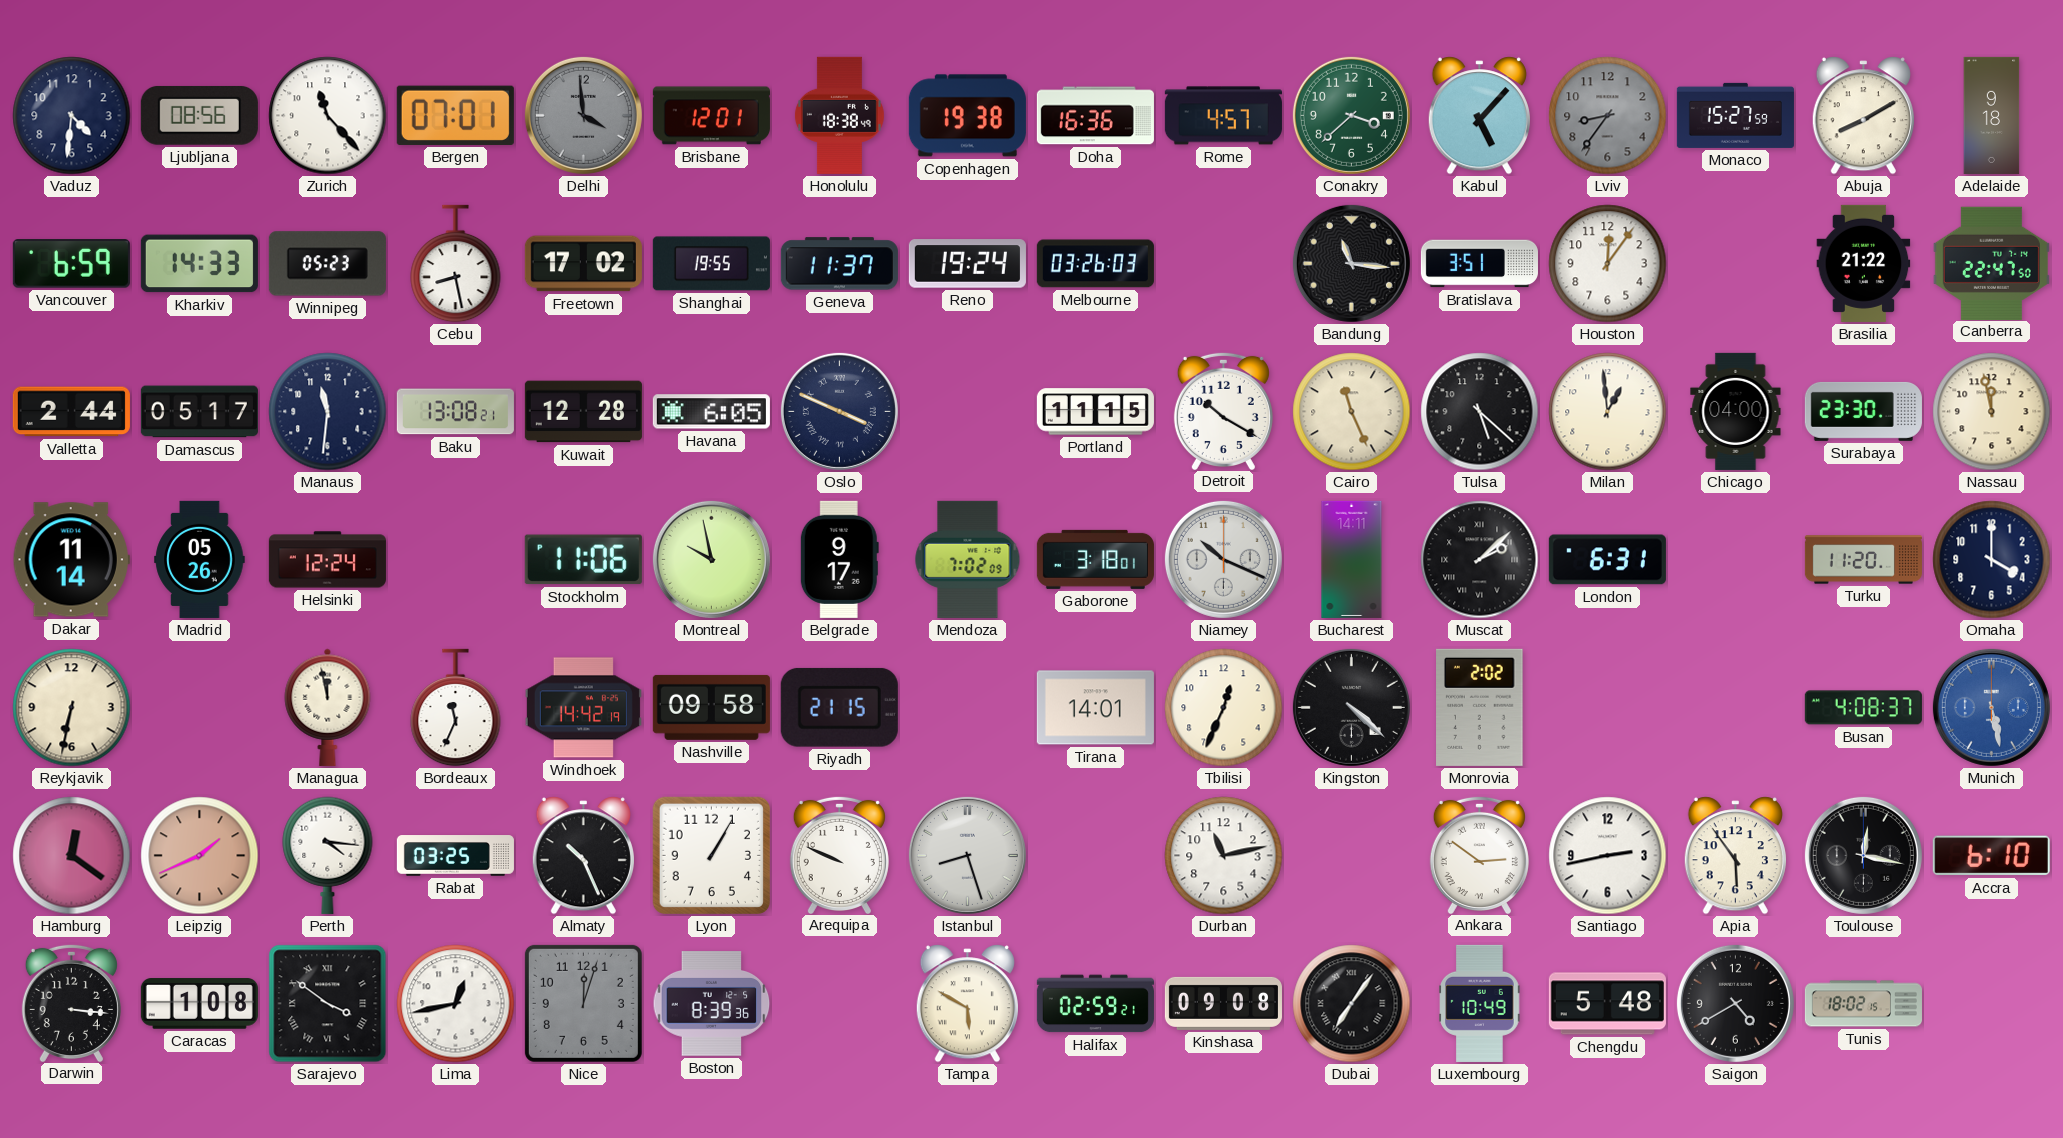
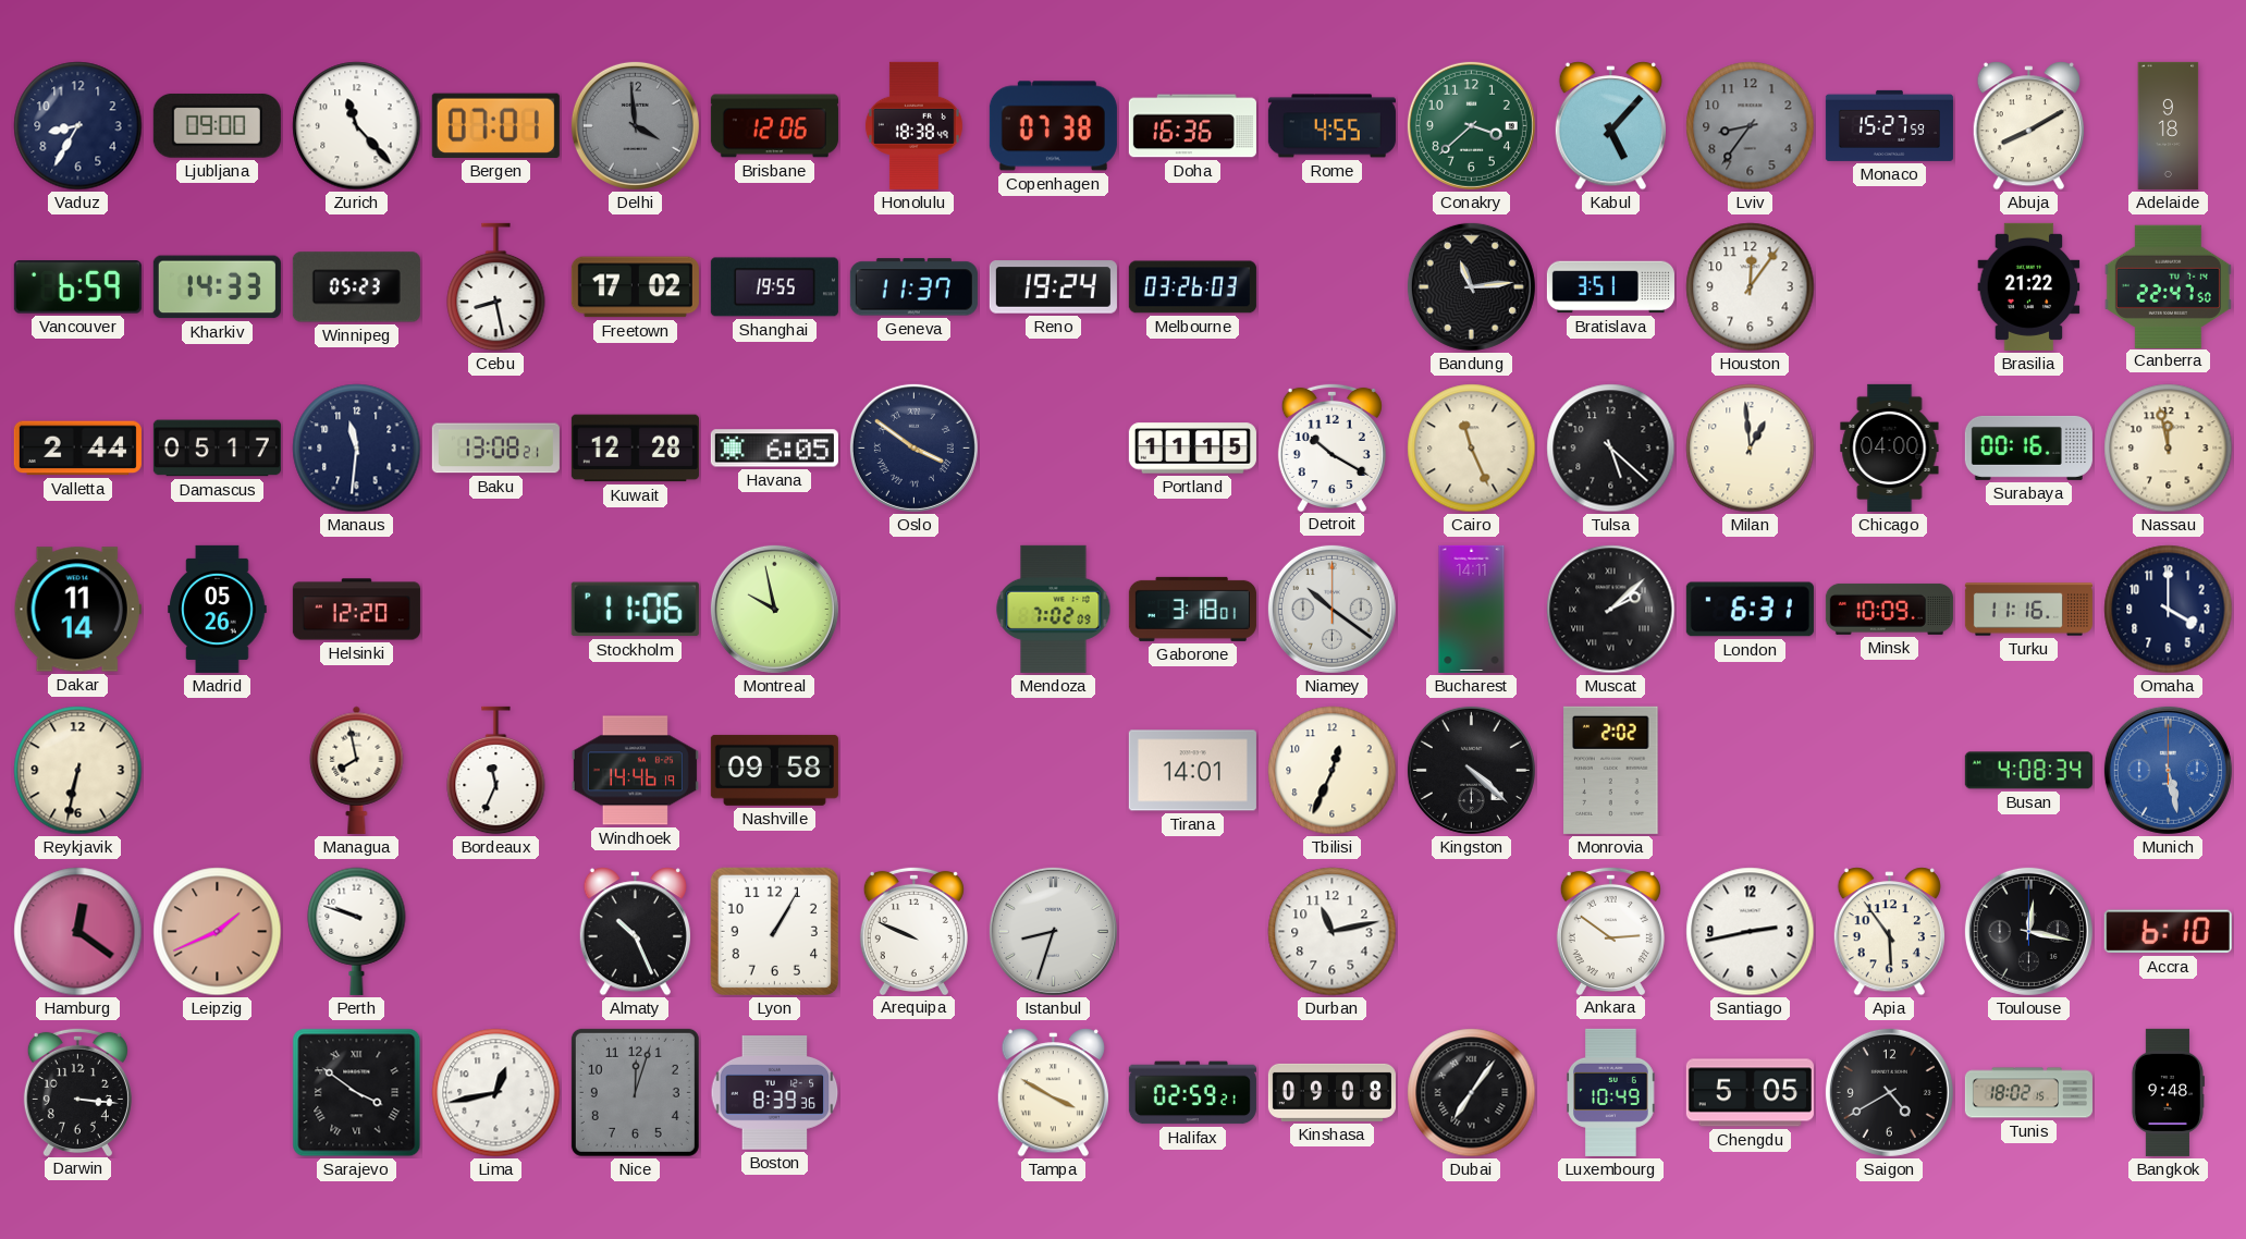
Vaduz: 4:31 -> 8:35 (78, 126)
Ljubljana: 08:56 -> 09:00 (217, 125)
Brisbane: 12:01 -> 12:06 (774, 126)
Copenhagen: 19:38 -> 07:38 (1053, 126)
Rome: 4:57 -> 4:55 (1331, 126)
Bandung: 11:16 -> 11:14 (1471, 286)
Oslo: 3:49 -> 3:51 (913, 447)
Surabaya: 23:30 -> 00:16 (2028, 447)
Helsinki: 12:24 -> 12:20 (356, 610)
Belgrade: 9:17 -> none (839, 559)
Niamey: 10:19 -> 10:21 (1331, 609)
Minsk: none -> 10:09 (1889, 609)
Turku: 11:20 -> 11:16 (2028, 610)
Managua: 11:58 -> 7:58 (357, 770)
Windhoek: 14:42 -> 14:46 (635, 771)
Riyadh: 21:15 -> none (839, 707)
Busan: 4:08:37 -> 4:08:34 (2028, 771)
Perth: 4:16 -> 9:48 (357, 931)
Rabat: 03:25 -> none (455, 856)
Istanbul: 8:27 -> 8:33 (1053, 931)
Caracas: 1:08 -> none (199, 1004)
Tampa: 5:50 -> 3:50 (1053, 1093)
Chengdu: 5:48 -> 5:05 (1750, 1093)
Bangkok: none -> 9:48 (2168, 1092)
